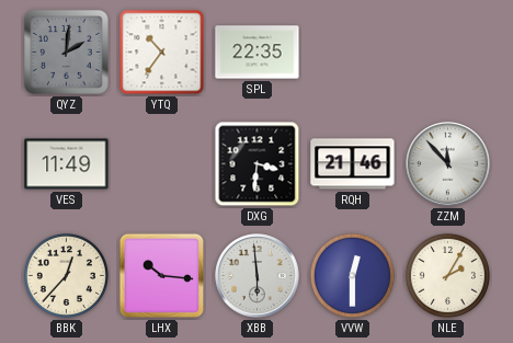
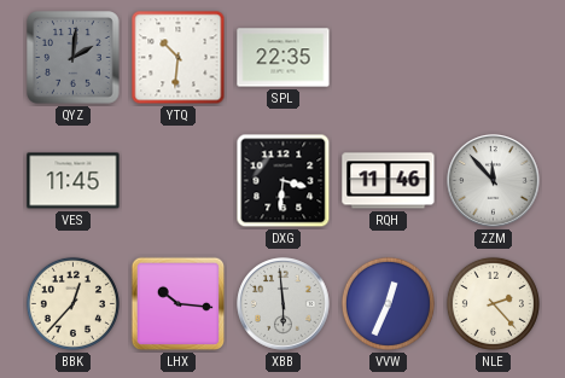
YTQ: 10:36 -> 10:31 (179, 58)
VES: 11:49 -> 11:45 (74, 181)
RQH: 21:46 -> 11:46 (389, 181)
VVW: 12:30 -> 12:34 (388, 303)
NLE: 2:05 -> 2:23 (493, 303)
